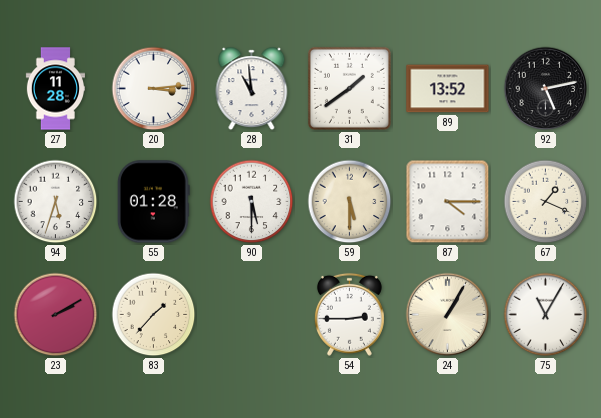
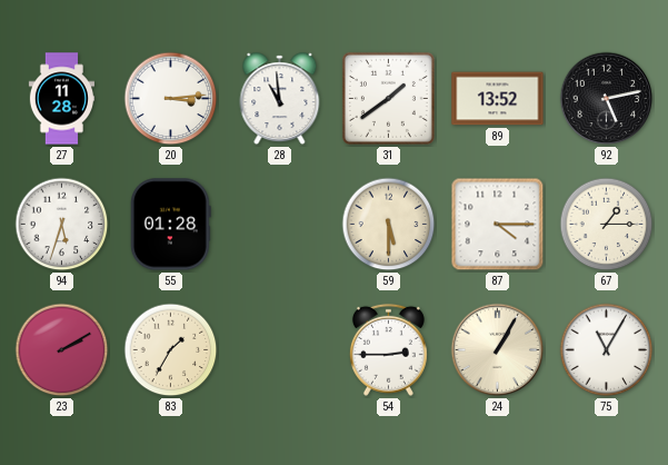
90: 5:30 -> none (252, 202)
67: 1:19 -> 1:15 (607, 225)
83: 1:37 -> 1:35 (171, 350)
